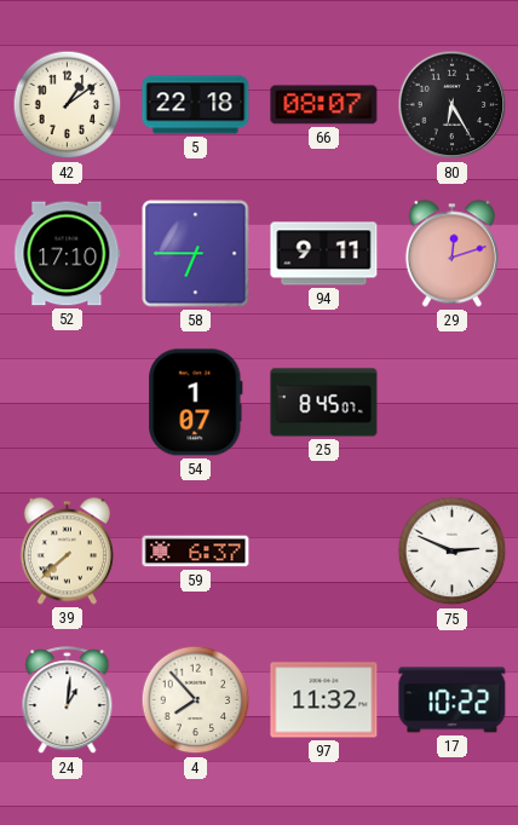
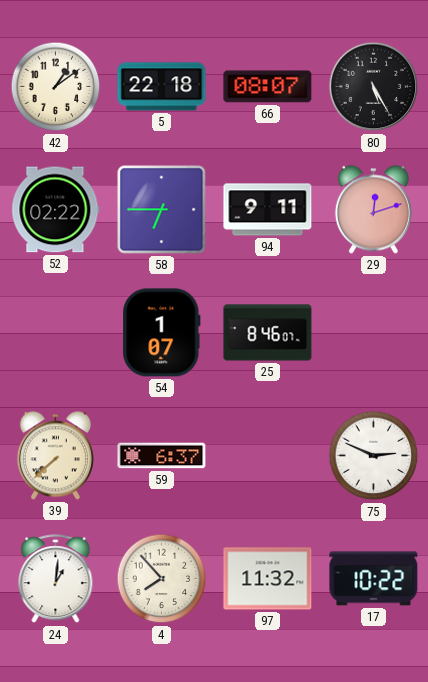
80: 6:25 -> 5:25 (374, 87)
52: 17:10 -> 02:22 (56, 210)
25: 8:45 -> 8:46 (268, 333)
